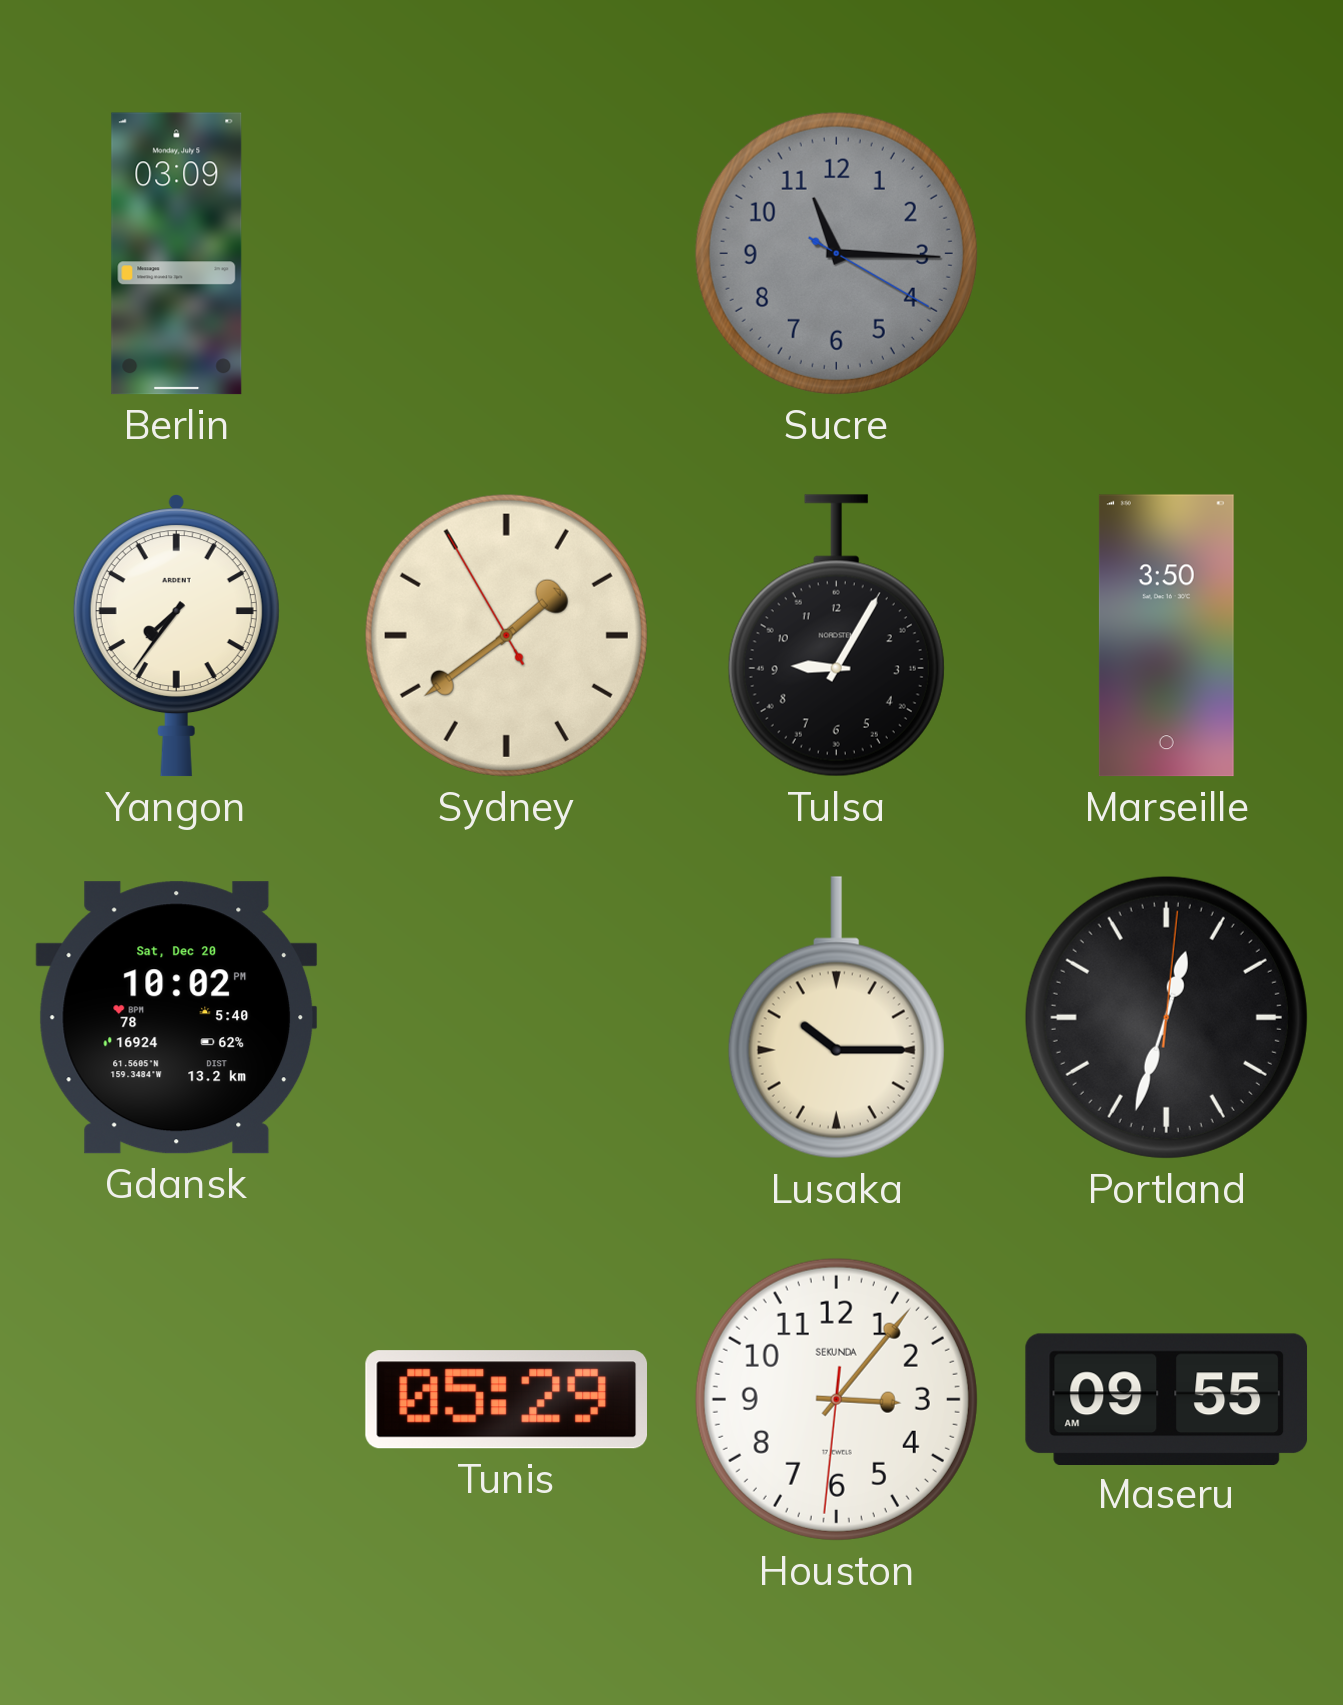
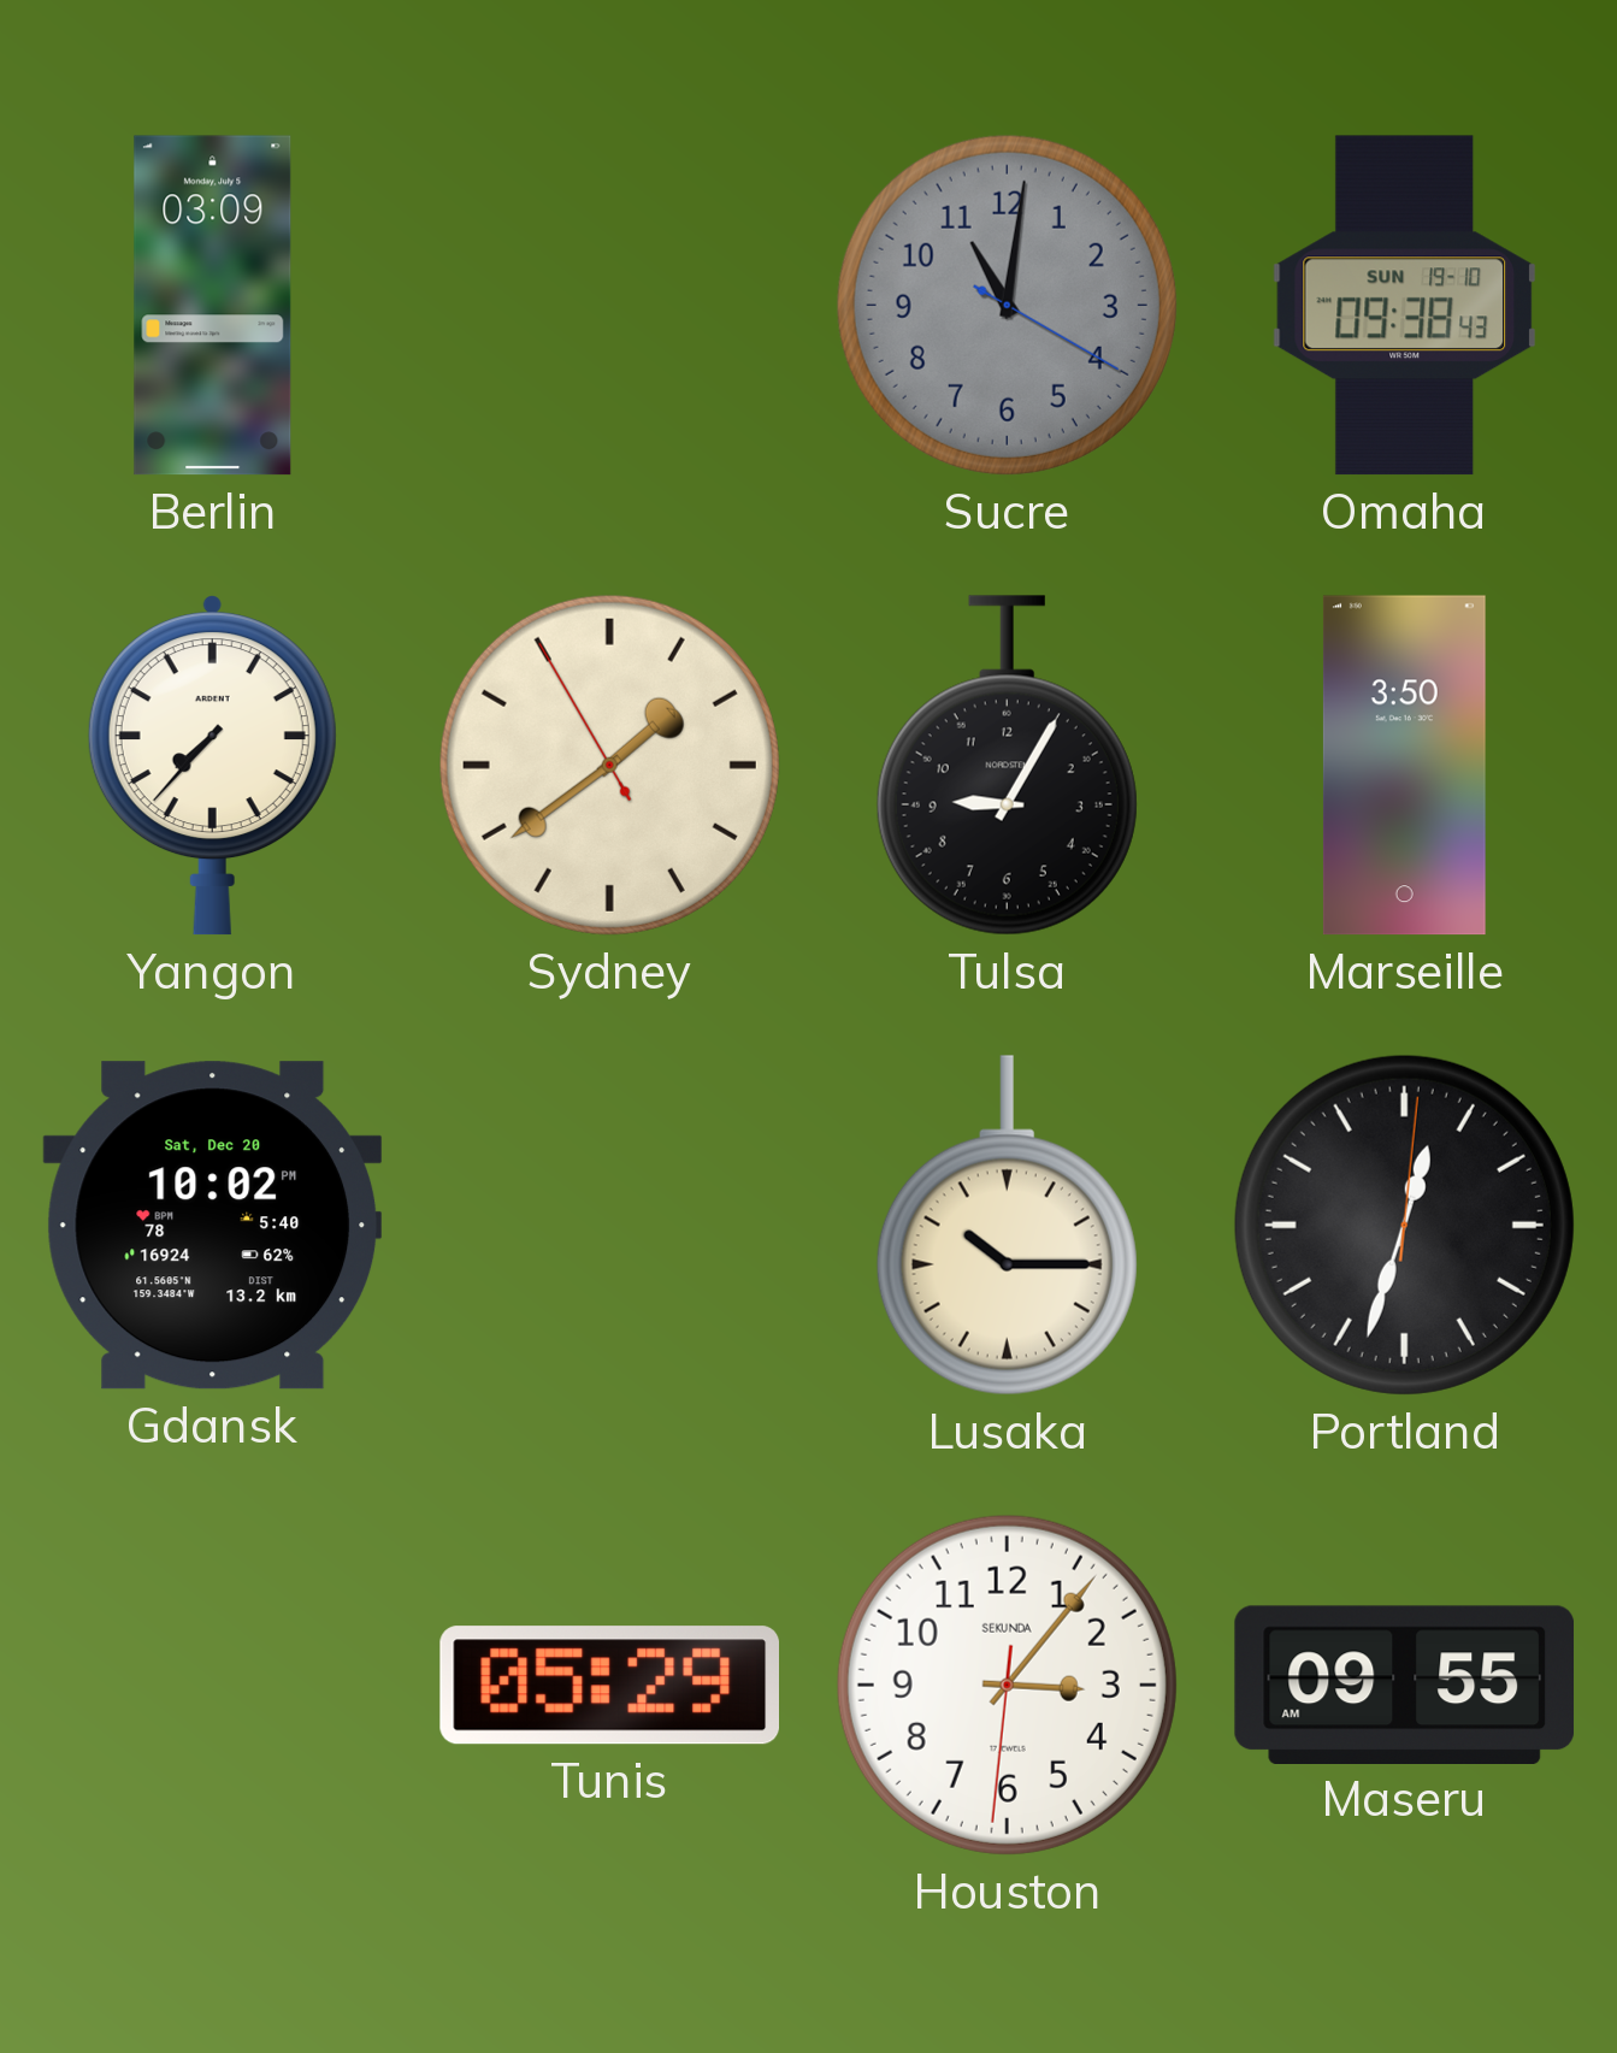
Sucre: 11:15 -> 11:01 (1007, 305)
Omaha: none -> 09:38 (1405, 306)
Yangon: 7:36 -> 7:37 (212, 766)
